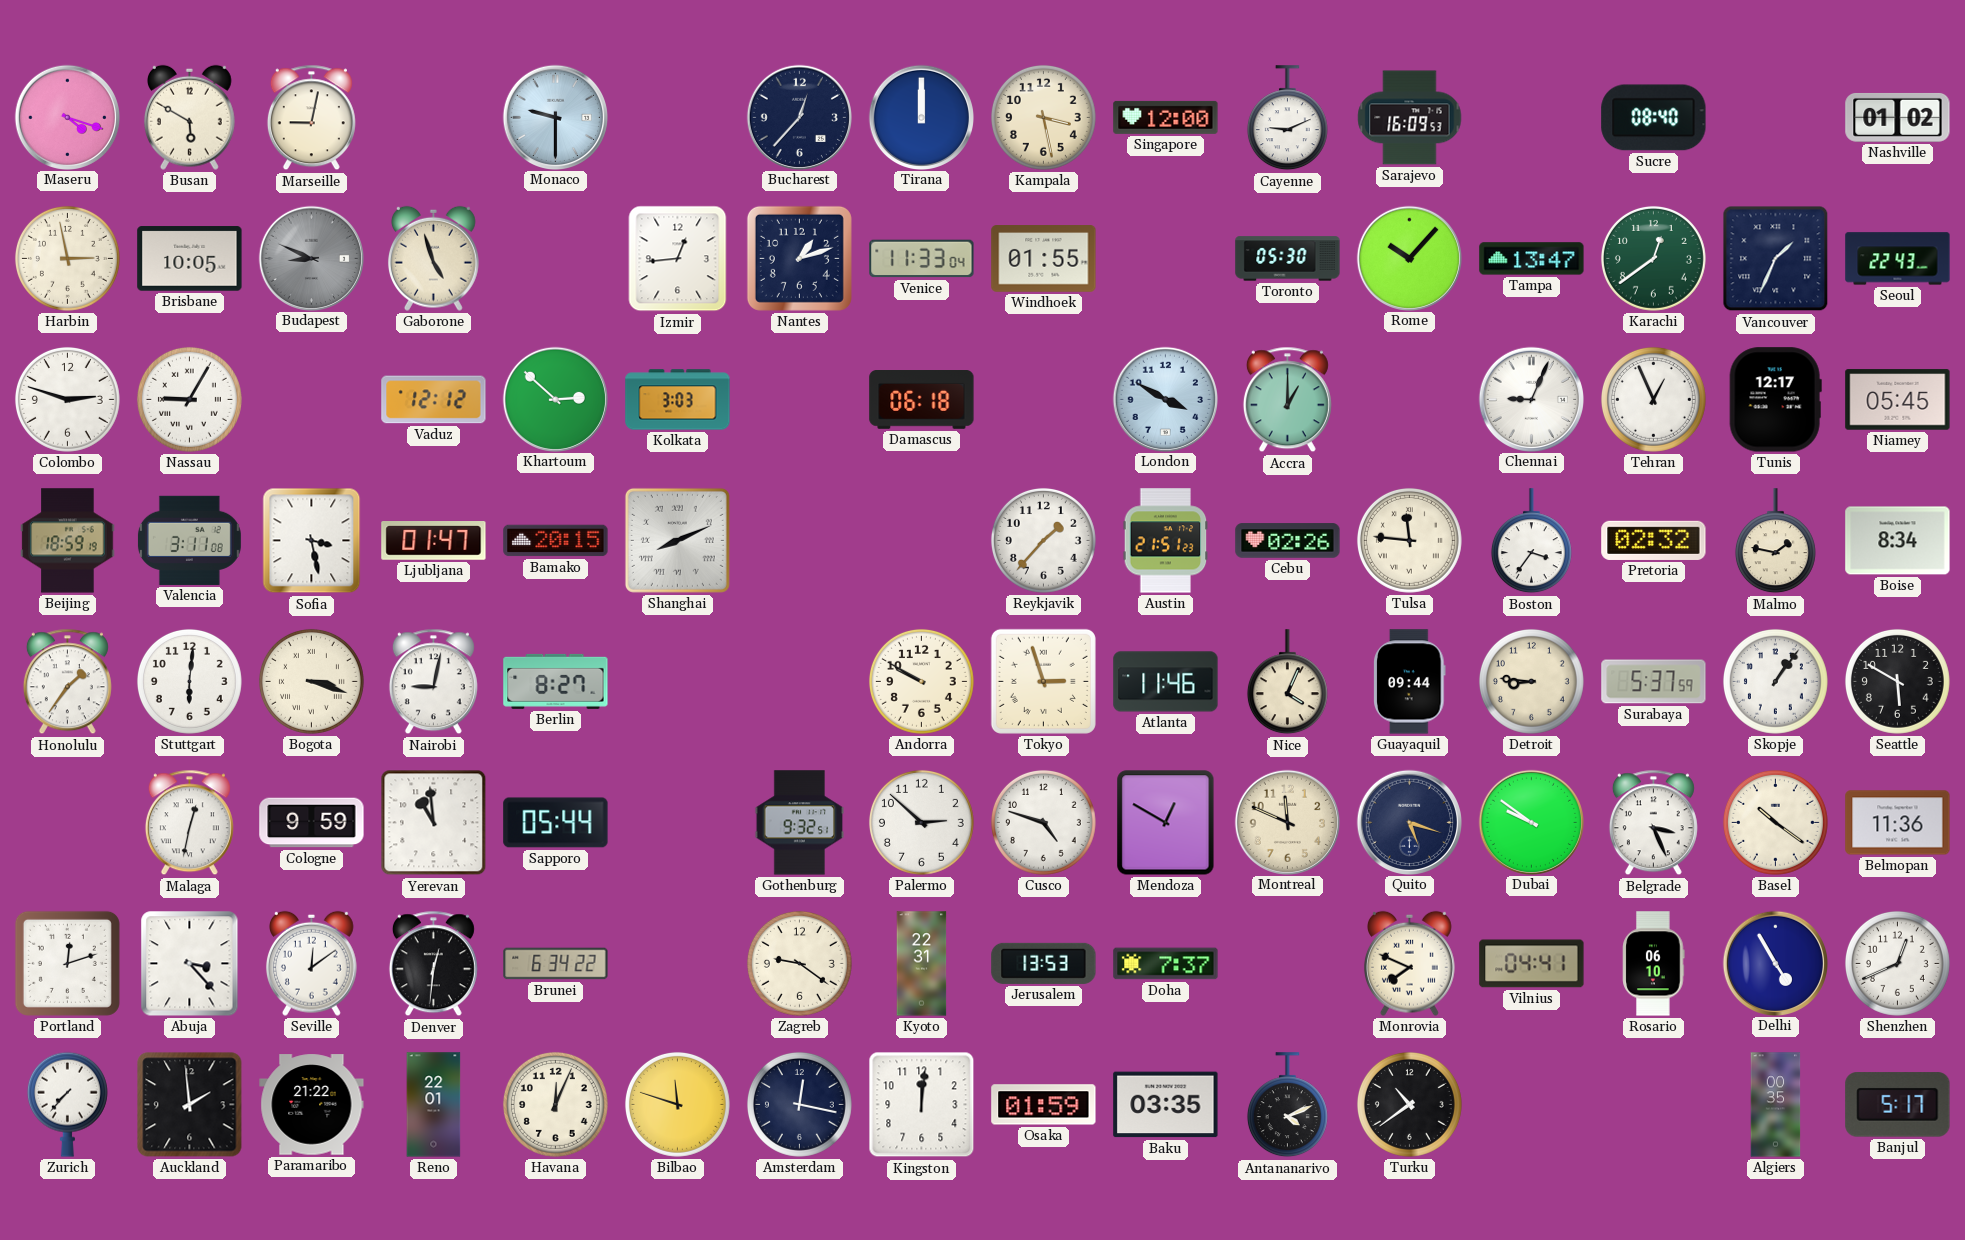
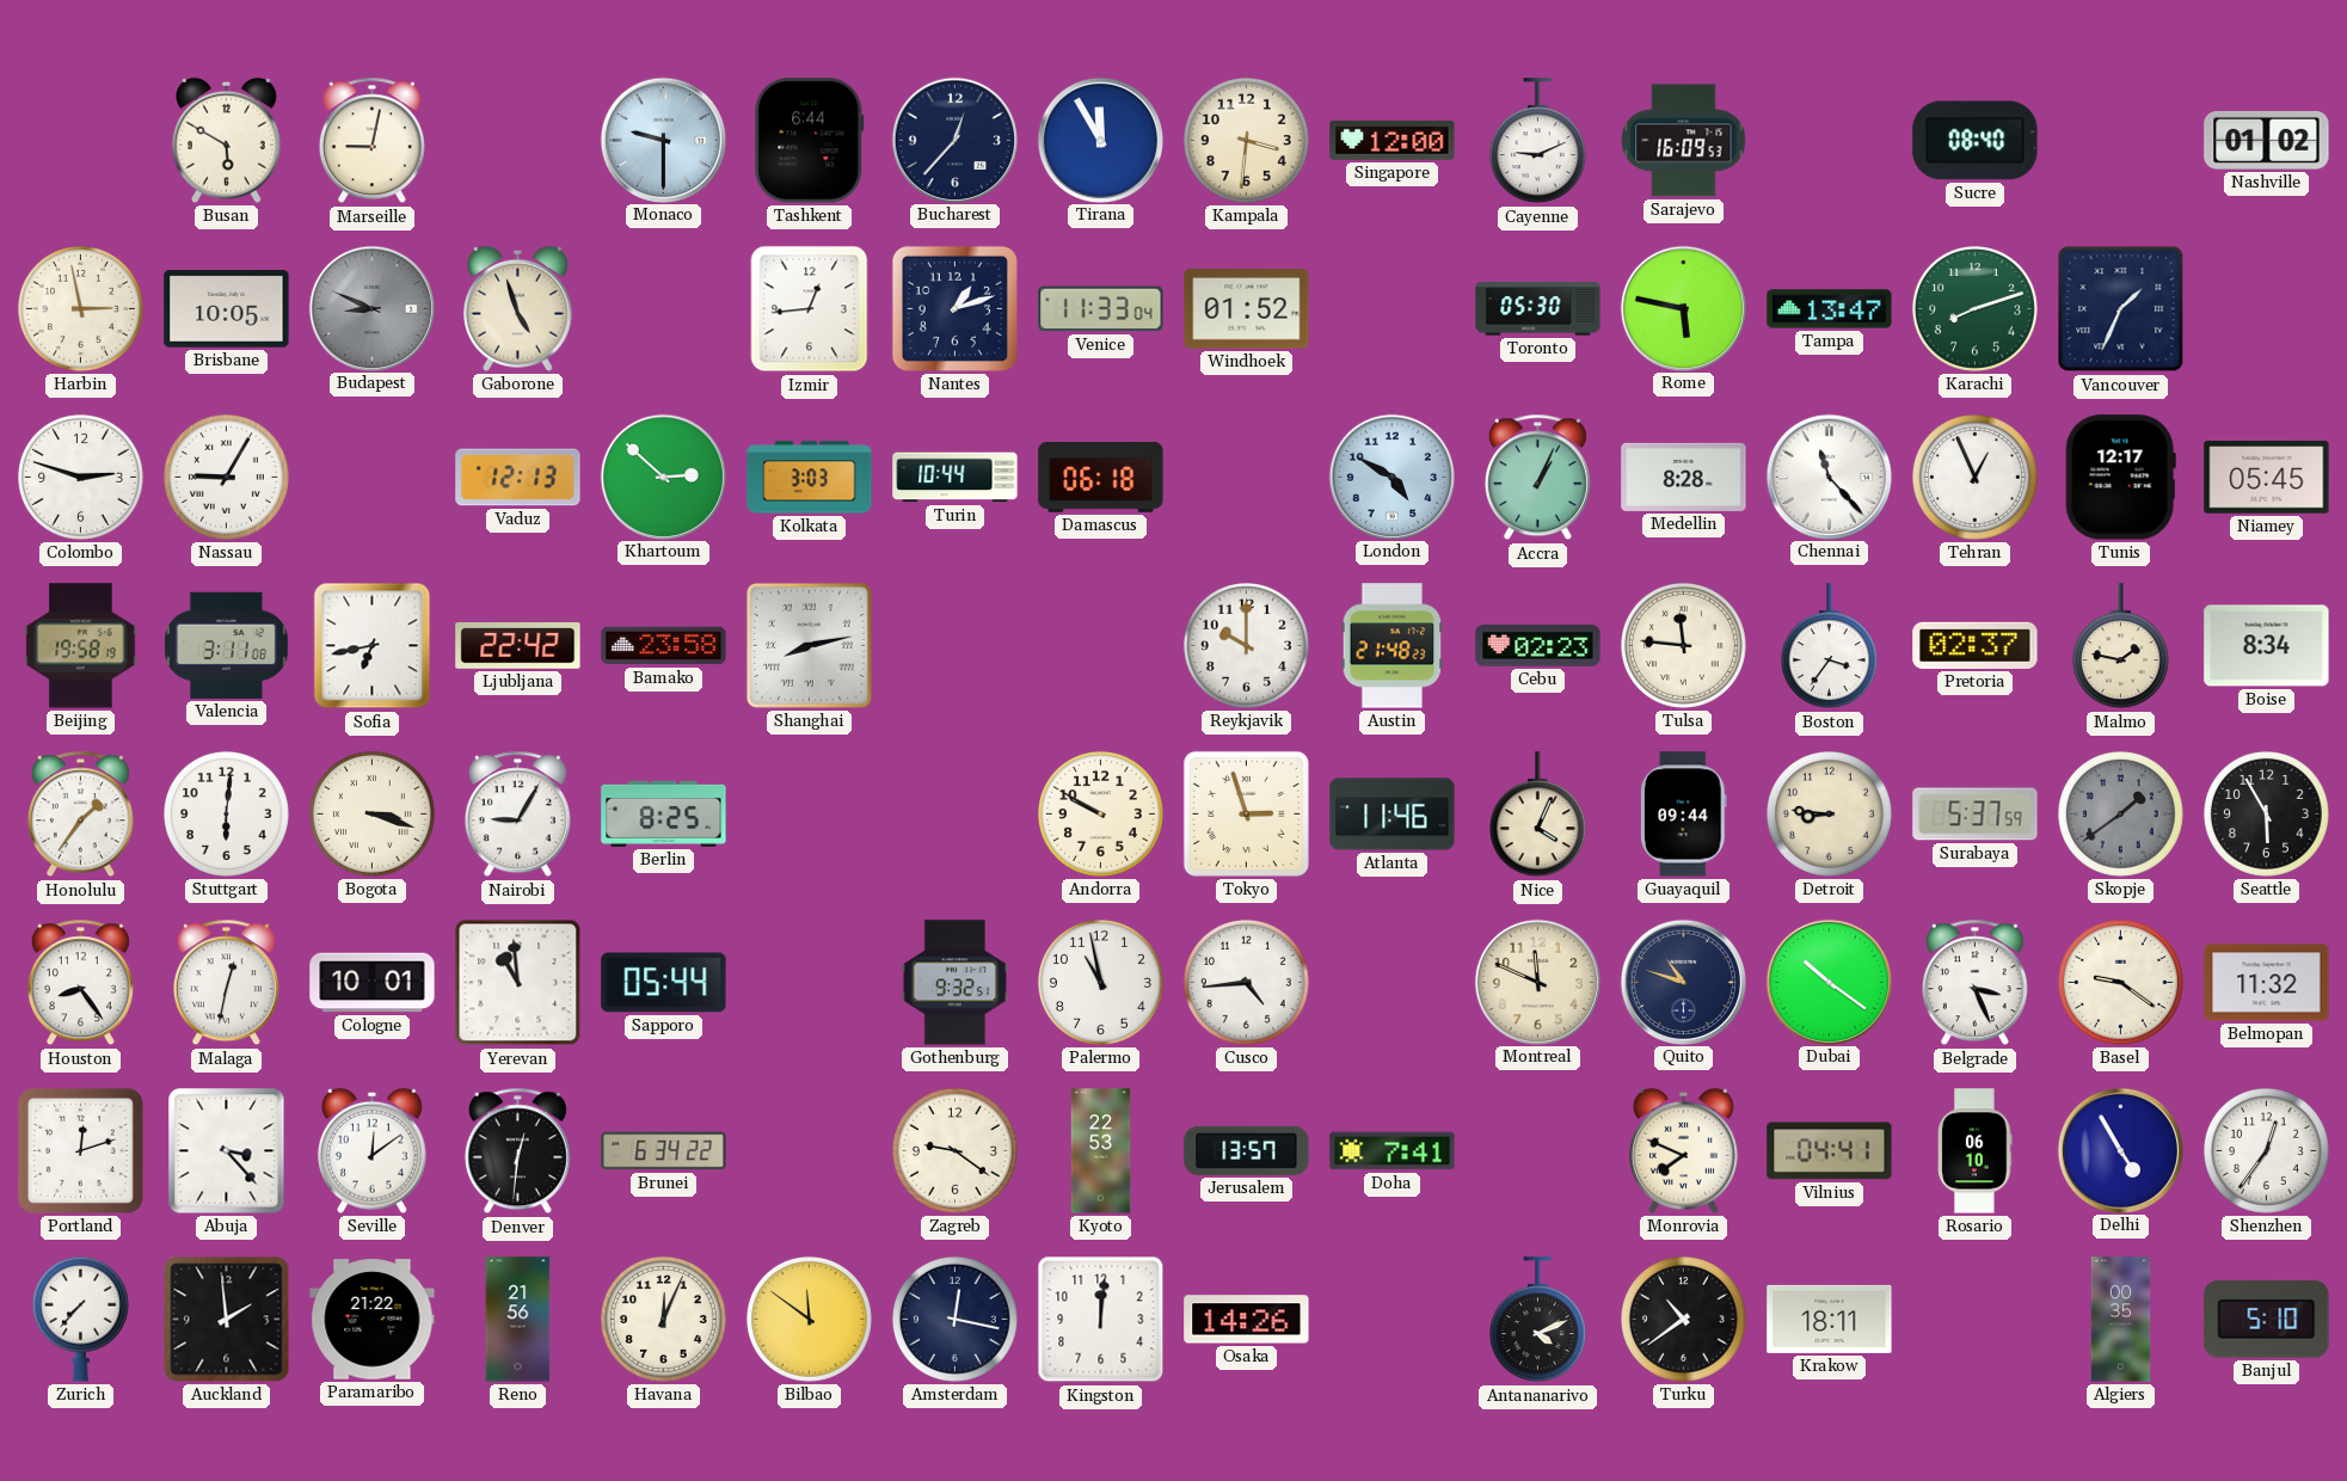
Maseru: 4:18 -> none (67, 117)
Tashkent: none -> 6:44 (810, 141)
Tirana: 12:00 -> 11:55 (1100, 140)
Kampala: 3:28 -> 3:31 (1246, 140)
Windhoek: 01:55 -> 01:52 (1247, 309)
Rome: 10:07 -> 5:47 (1683, 308)
Karachi: 12:39 -> 8:12 (1974, 308)
Seoul: 22:43 -> none (1898, 259)
Vaduz: 12:12 -> 12:13 (518, 478)
Turin: none -> 10:44 (956, 478)
London: 3:50 -> 4:50 (1391, 477)
Accra: 1:00 -> 1:04 (1537, 478)
Medellin: none -> 8:28 (1684, 477)
Chennai: 9:04 -> 11:23 (1829, 477)
Beijing: 18:59 -> 19:58 (81, 646)
Sofia: 3:28 -> 6:43 (373, 646)
Ljubljana: 01:47 -> 22:42 (518, 646)
Bamako: 20:15 -> 23:58 (664, 646)
Shanghai: 8:11 -> 8:13 (809, 645)
Reykjavik: 1:37 -> 10:00 (1246, 645)
Austin: 21:51 -> 21:48 (1393, 646)
Cebu: 02:26 -> 02:23 (1538, 646)
Pretoria: 02:32 -> 02:37 (1976, 645)
Nairobi: 9:02 -> 9:05 (517, 815)
Berlin: 8:27 -> 8:25 (664, 813)
Skopje: 1:06 -> 1:39 (2120, 813)
Skopje dial: white -> grey (2120, 813)
Seattle: 5:50 -> 5:55 (2266, 813)
Houston: none -> 8:24 (80, 983)
Cologne: 9:59 -> 10:01 (373, 983)
Palermo: 2:52 -> 10:58 (1100, 982)
Cusco: 4:48 -> 4:44 (1246, 982)
Mendoza: 12:50 -> none (1166, 823)
Quito: 5:18 -> 10:48 (1683, 982)
Dubai: 9:51 -> 10:21 (1829, 982)
Basel: 10:21 -> 9:21 (2120, 982)
Belmopan: 11:36 -> 11:32 (2267, 983)
Kyoto: 22:31 -> 22:53 (1101, 1151)
Jerusalem: 13:53 -> 13:57 (1247, 1150)
Doha: 7:37 -> 7:41 (1393, 1151)
Shenzhen: 12:41 -> 12:36 (2266, 1150)
Reno: 22:01 -> 21:56 (518, 1320)
Bilbao: 11:48 -> 11:51 (809, 1319)
Osaka: 01:59 -> 14:26 (1247, 1320)
Baku: 03:35 -> none (1166, 1105)
Krakow: none -> 18:11 (1830, 1319)
Banjul: 5:17 -> 5:10 (2267, 1320)
